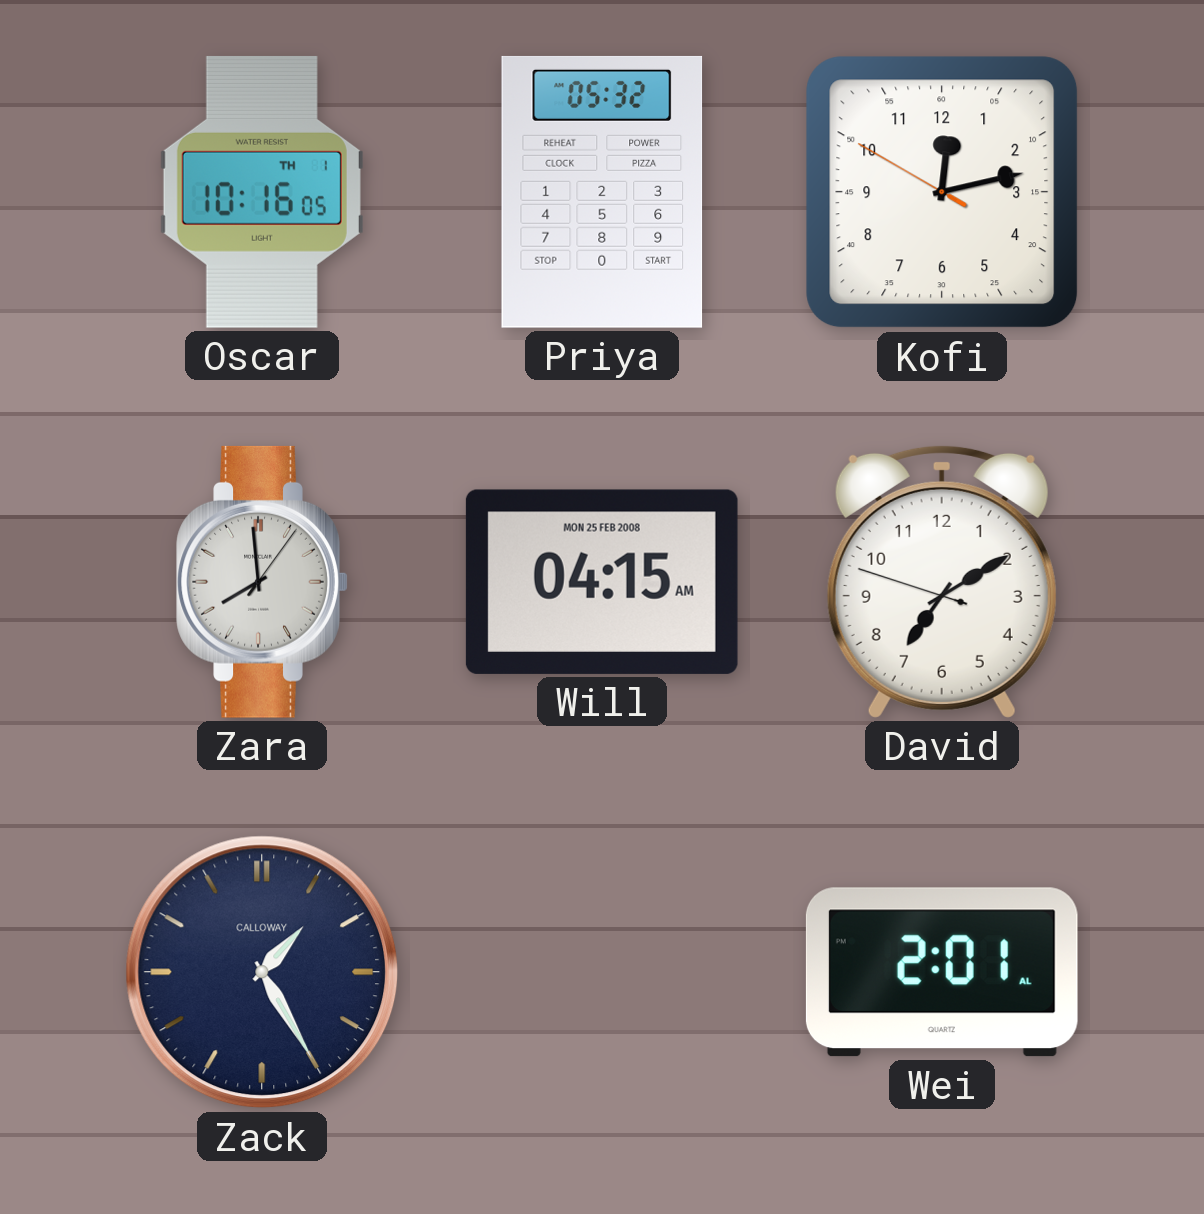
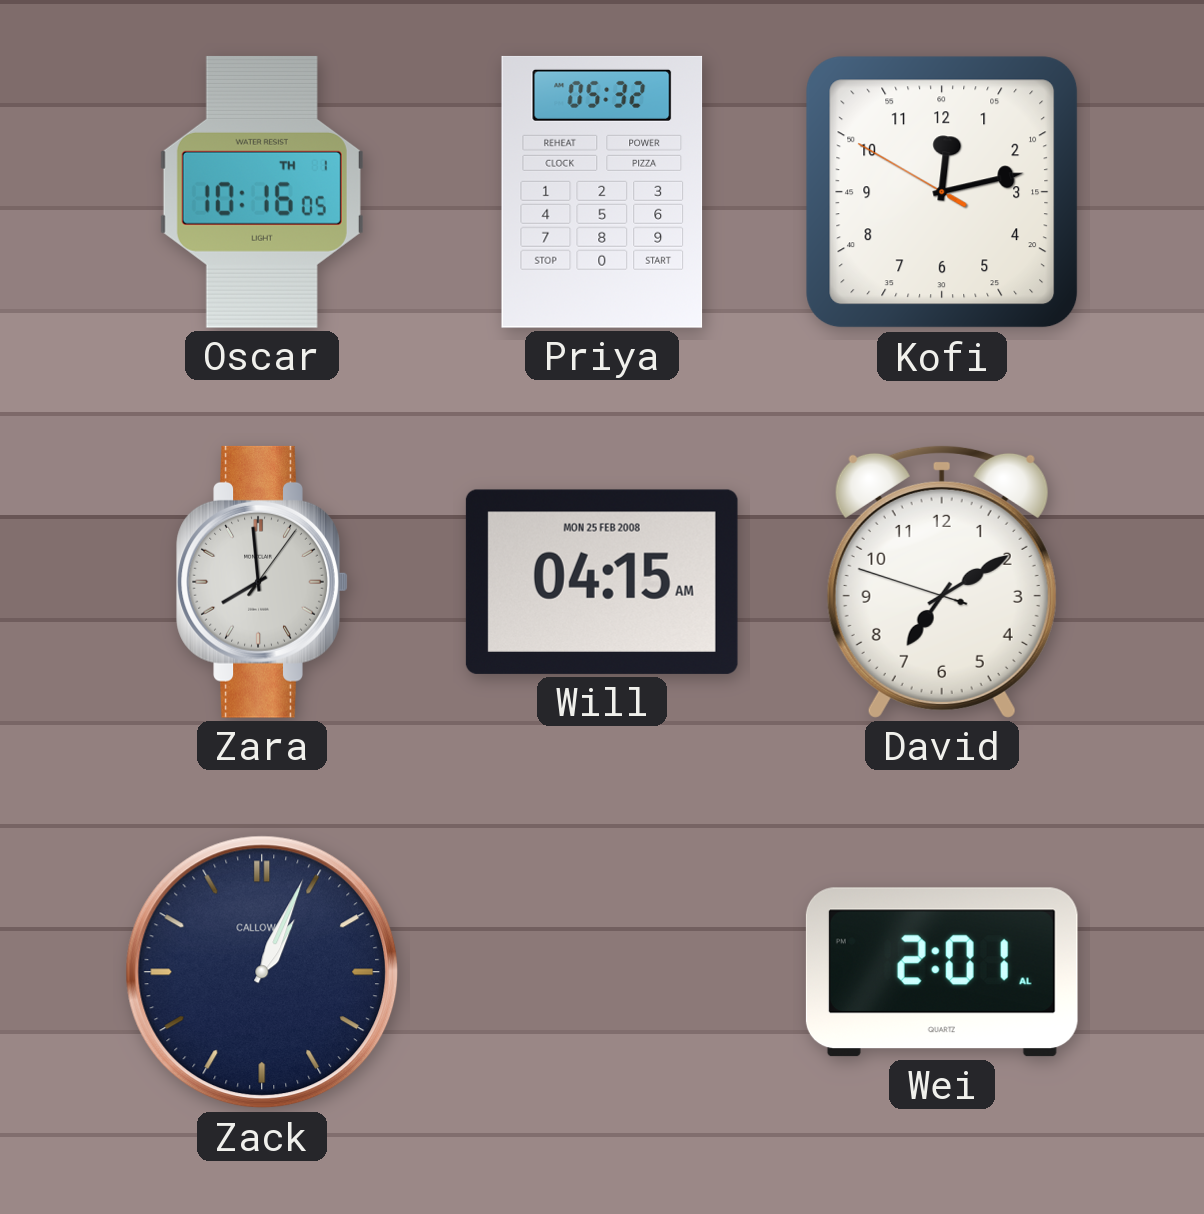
Zack: 1:25 -> 1:04 (262, 972)
